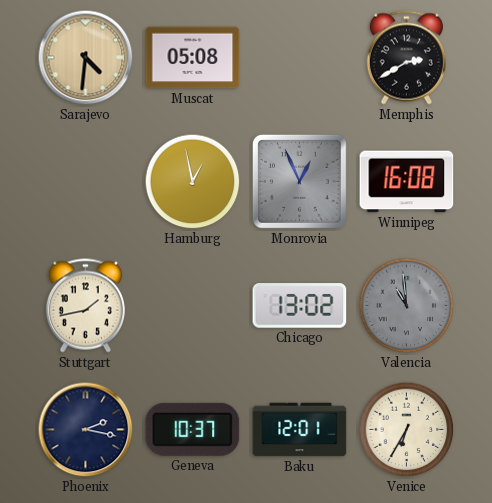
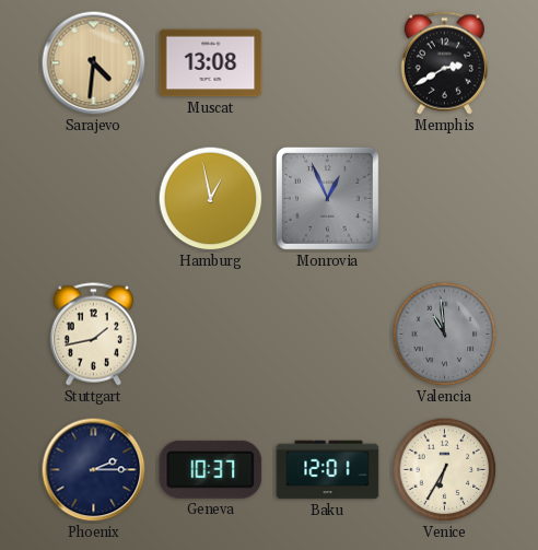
Muscat: 05:08 -> 13:08 (211, 63)
Winnipeg: 16:08 -> none (407, 182)
Chicago: 13:02 -> none (300, 306)
Phoenix: 2:17 -> 2:15 (94, 470)
